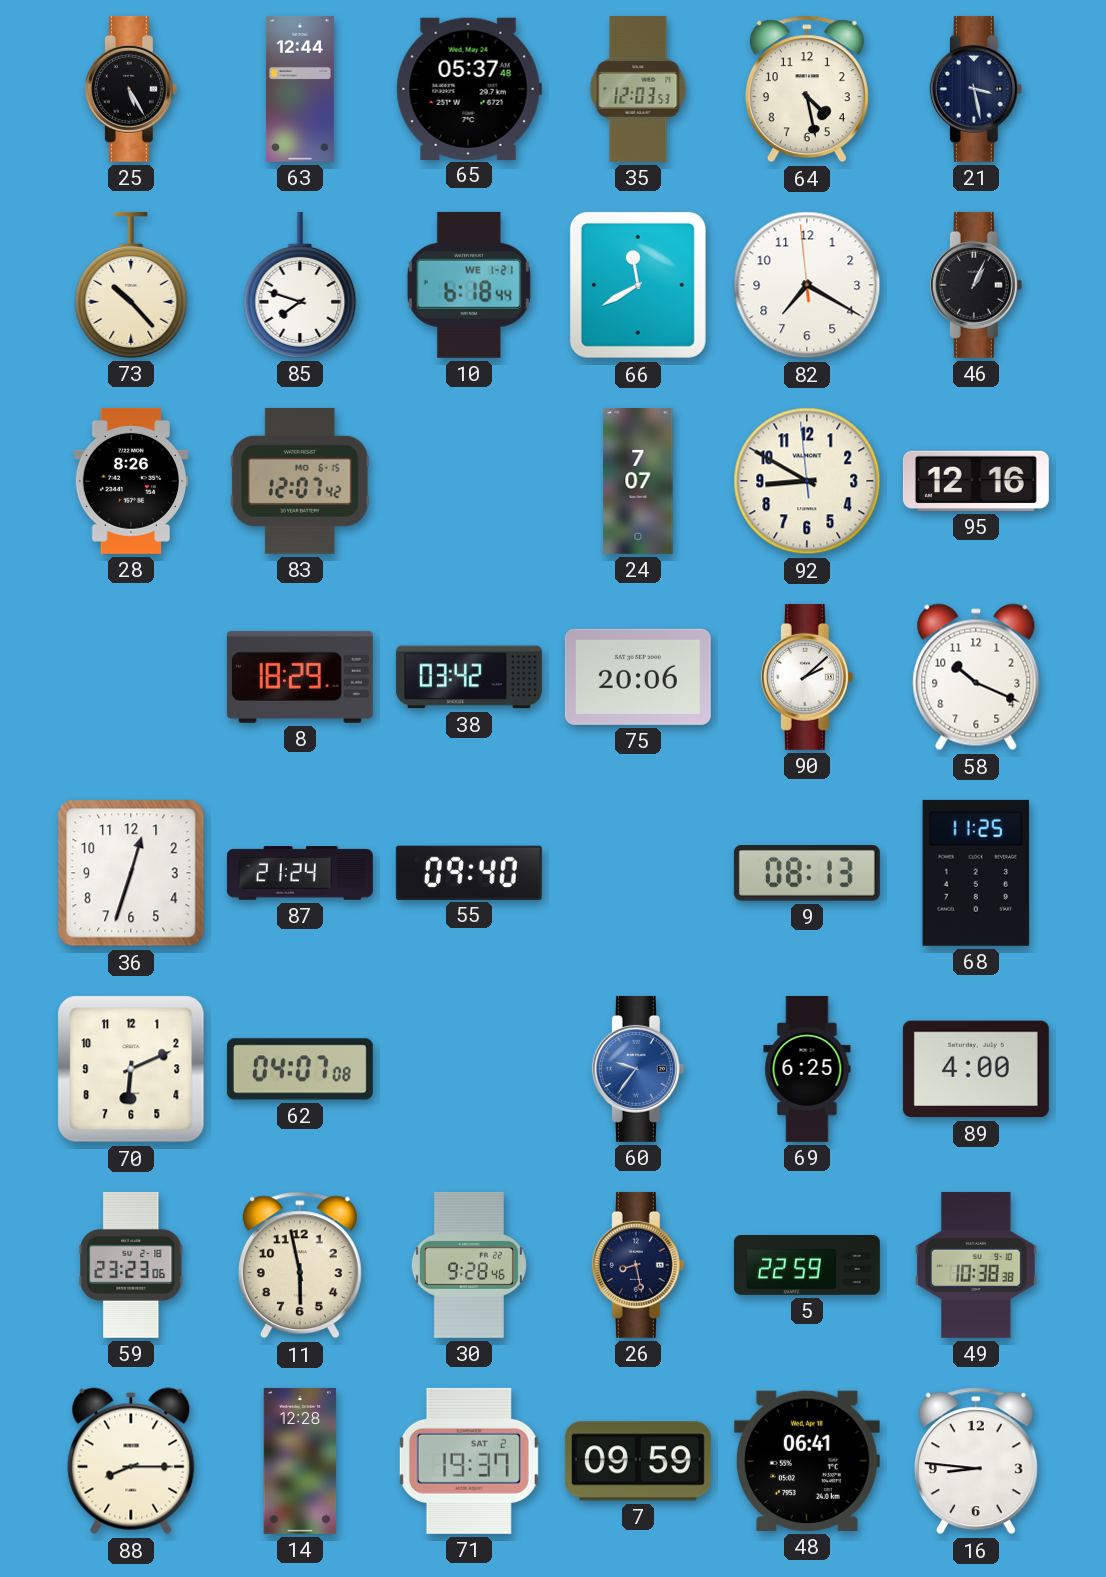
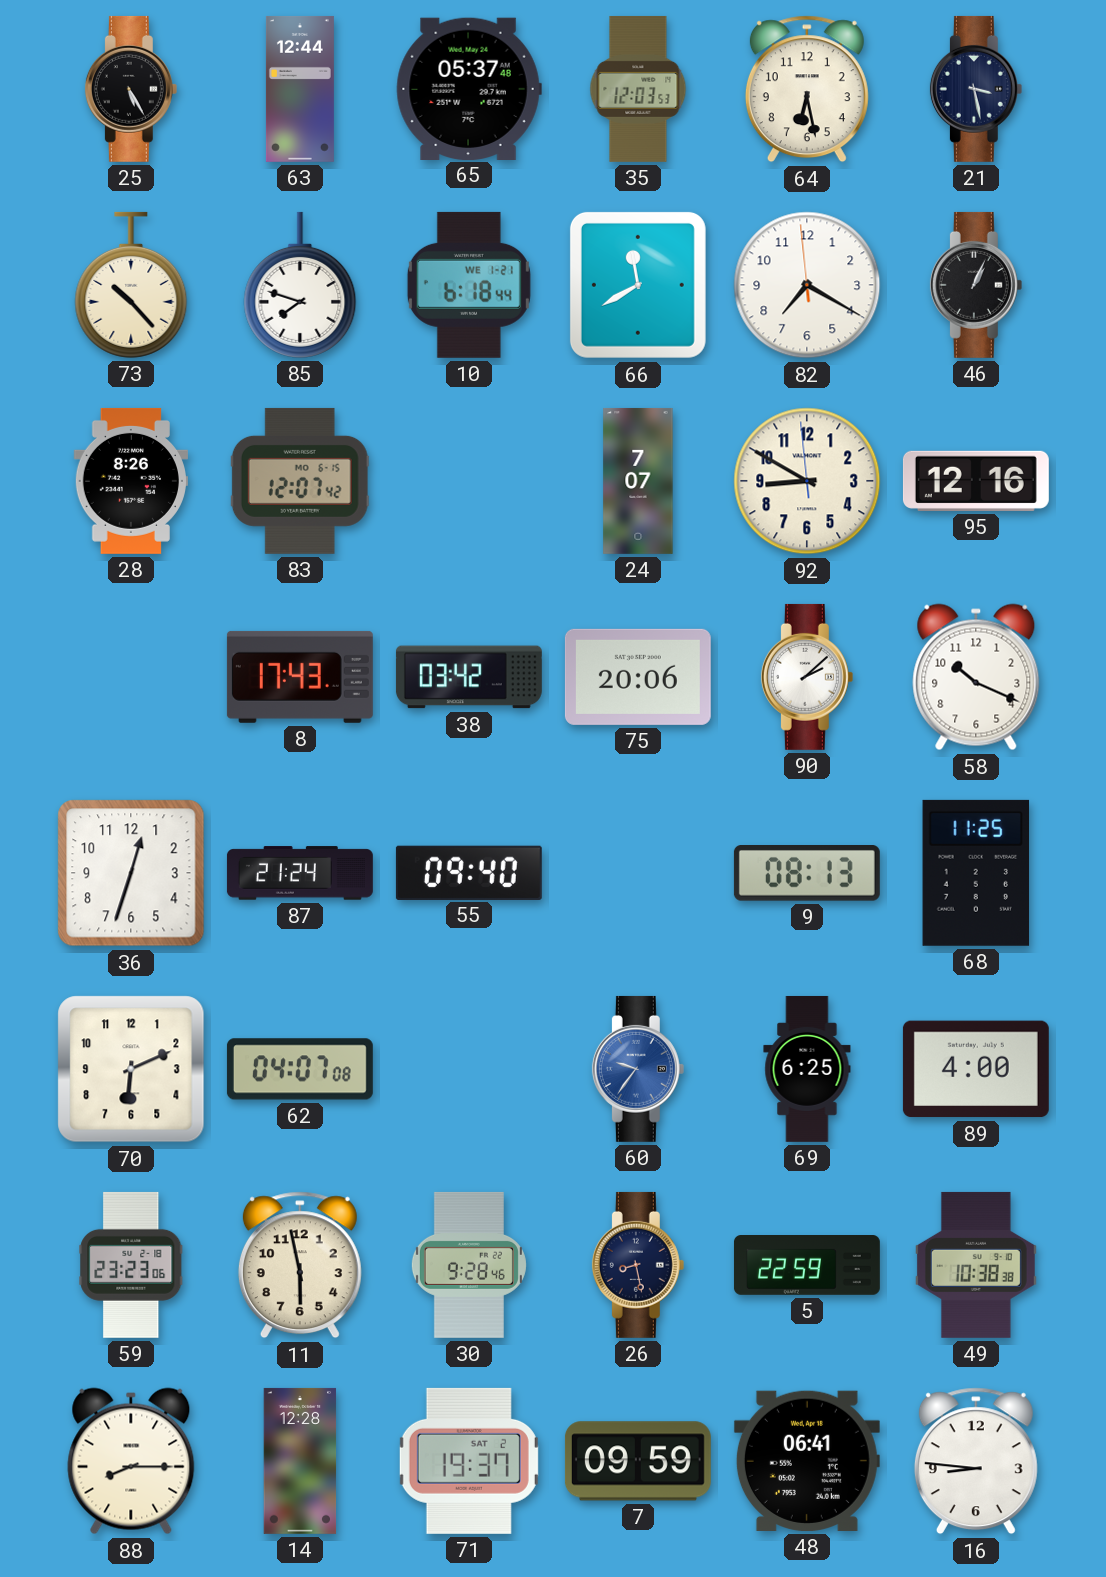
64: 4:28 -> 6:28 (807, 89)
8: 18:29 -> 17:43 (300, 677)
